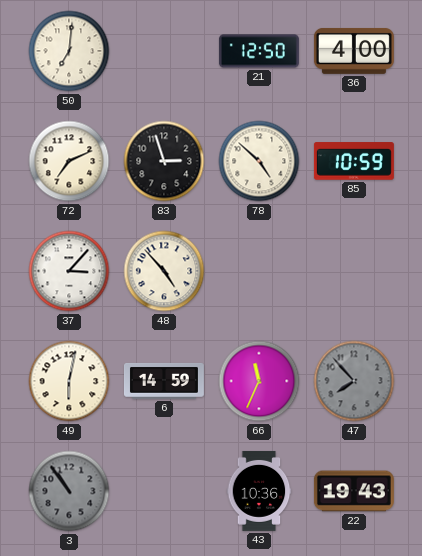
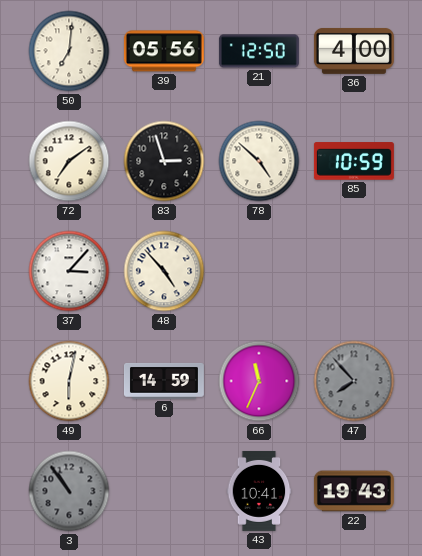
39: none -> 05:56 (164, 51)
72: 7:11 -> 7:09 (69, 161)
43: 10:36 -> 10:41 (259, 491)
